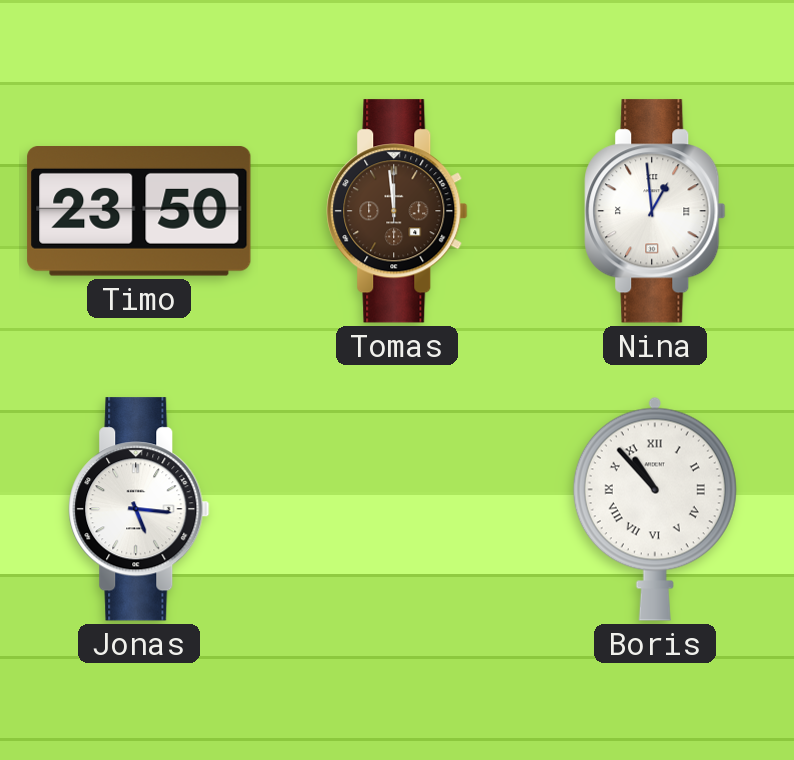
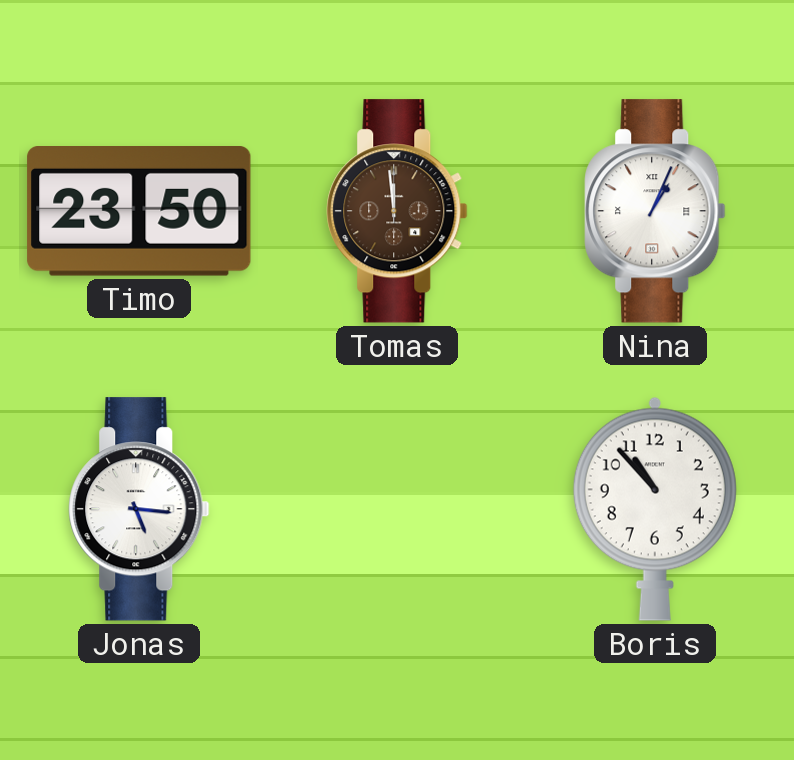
Nina: 12:59 -> 1:04 (655, 211)
Boris numerals: Roman -> Arabic (655, 509)
